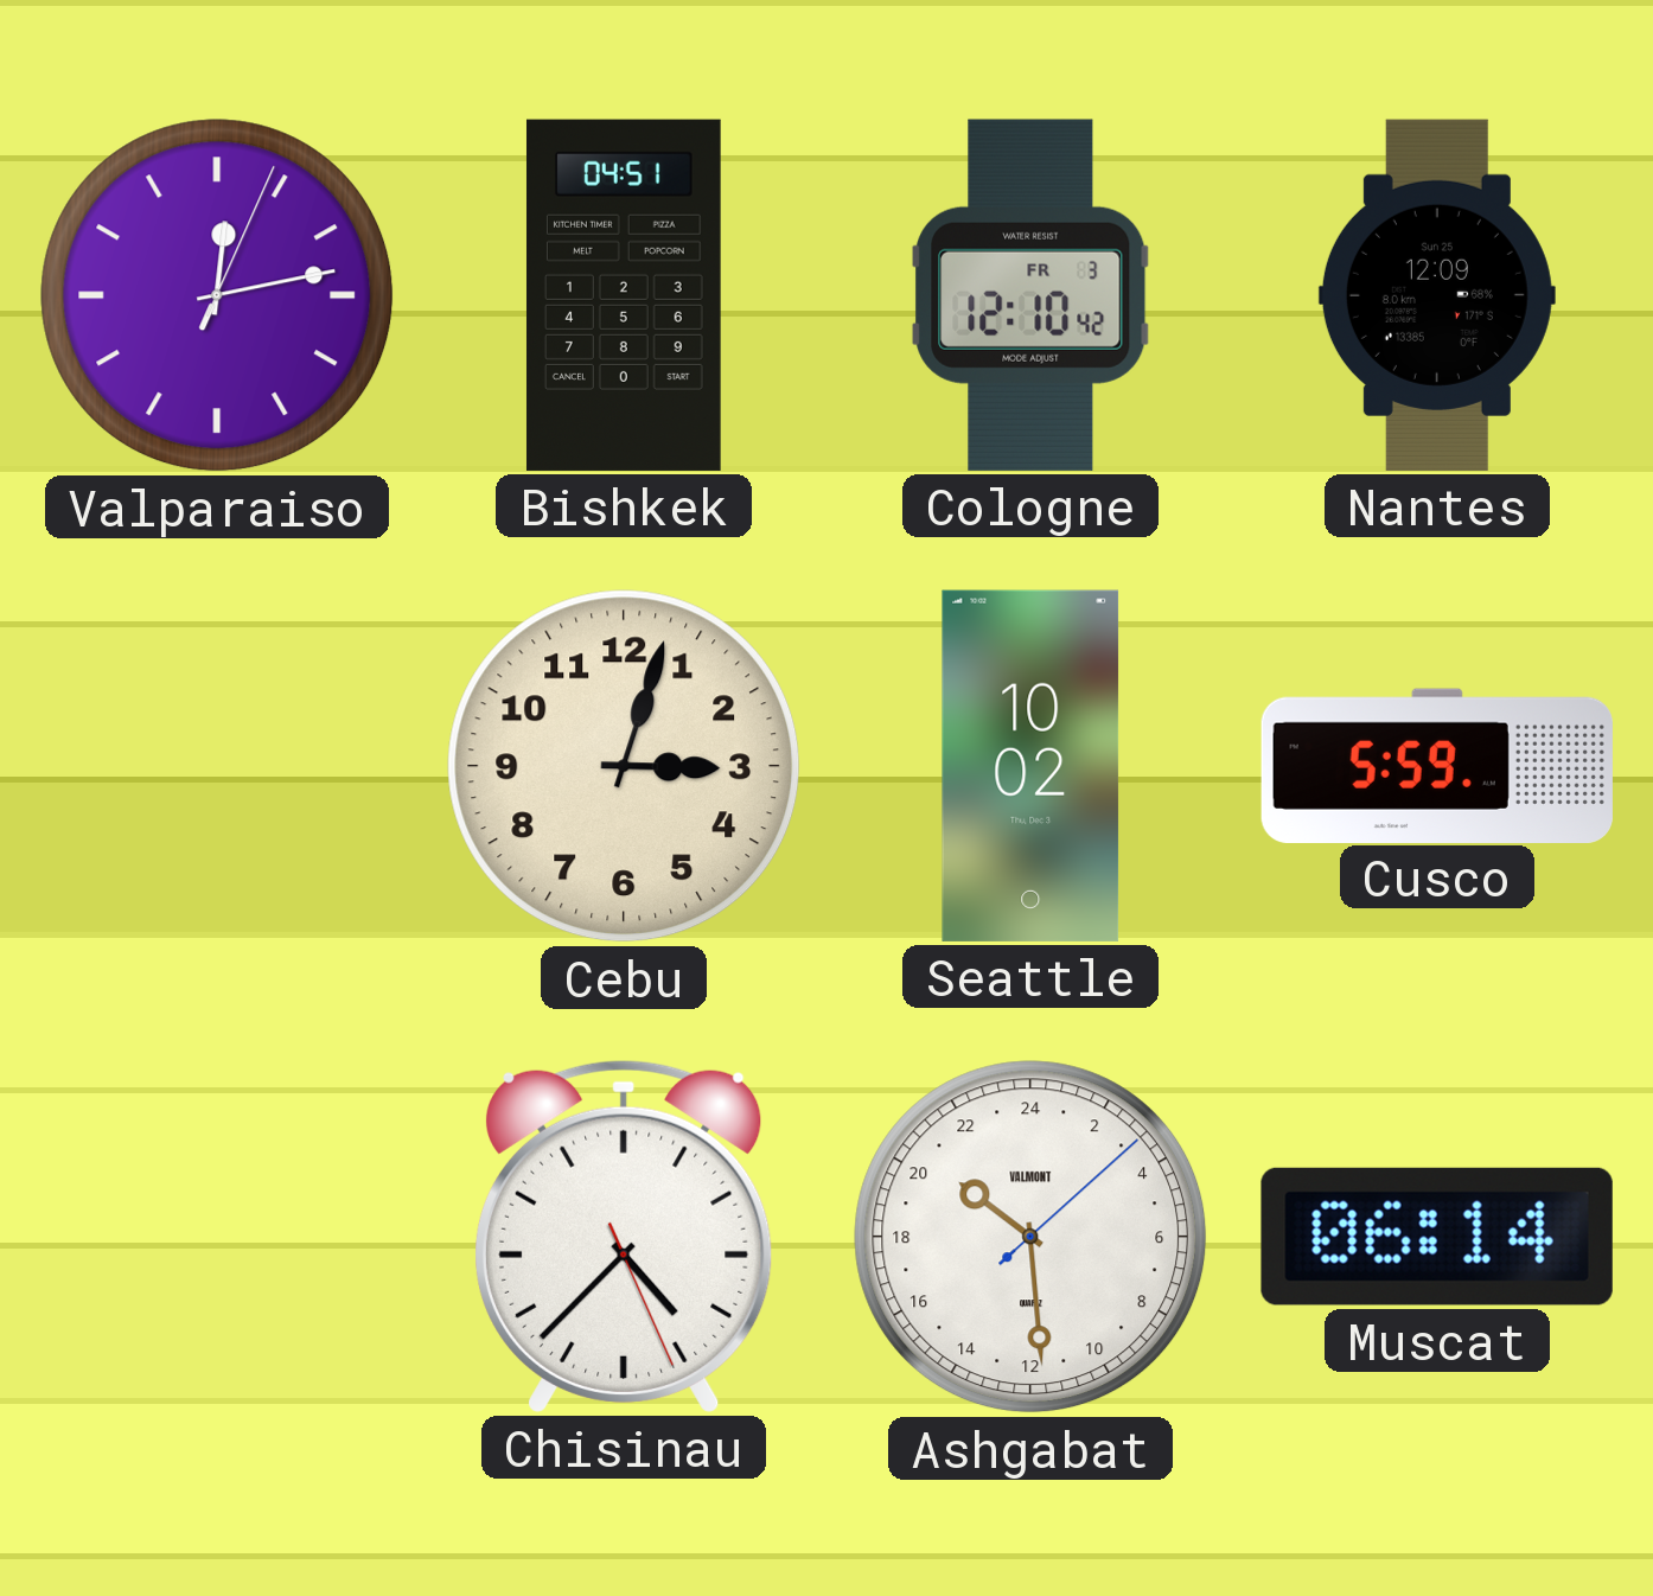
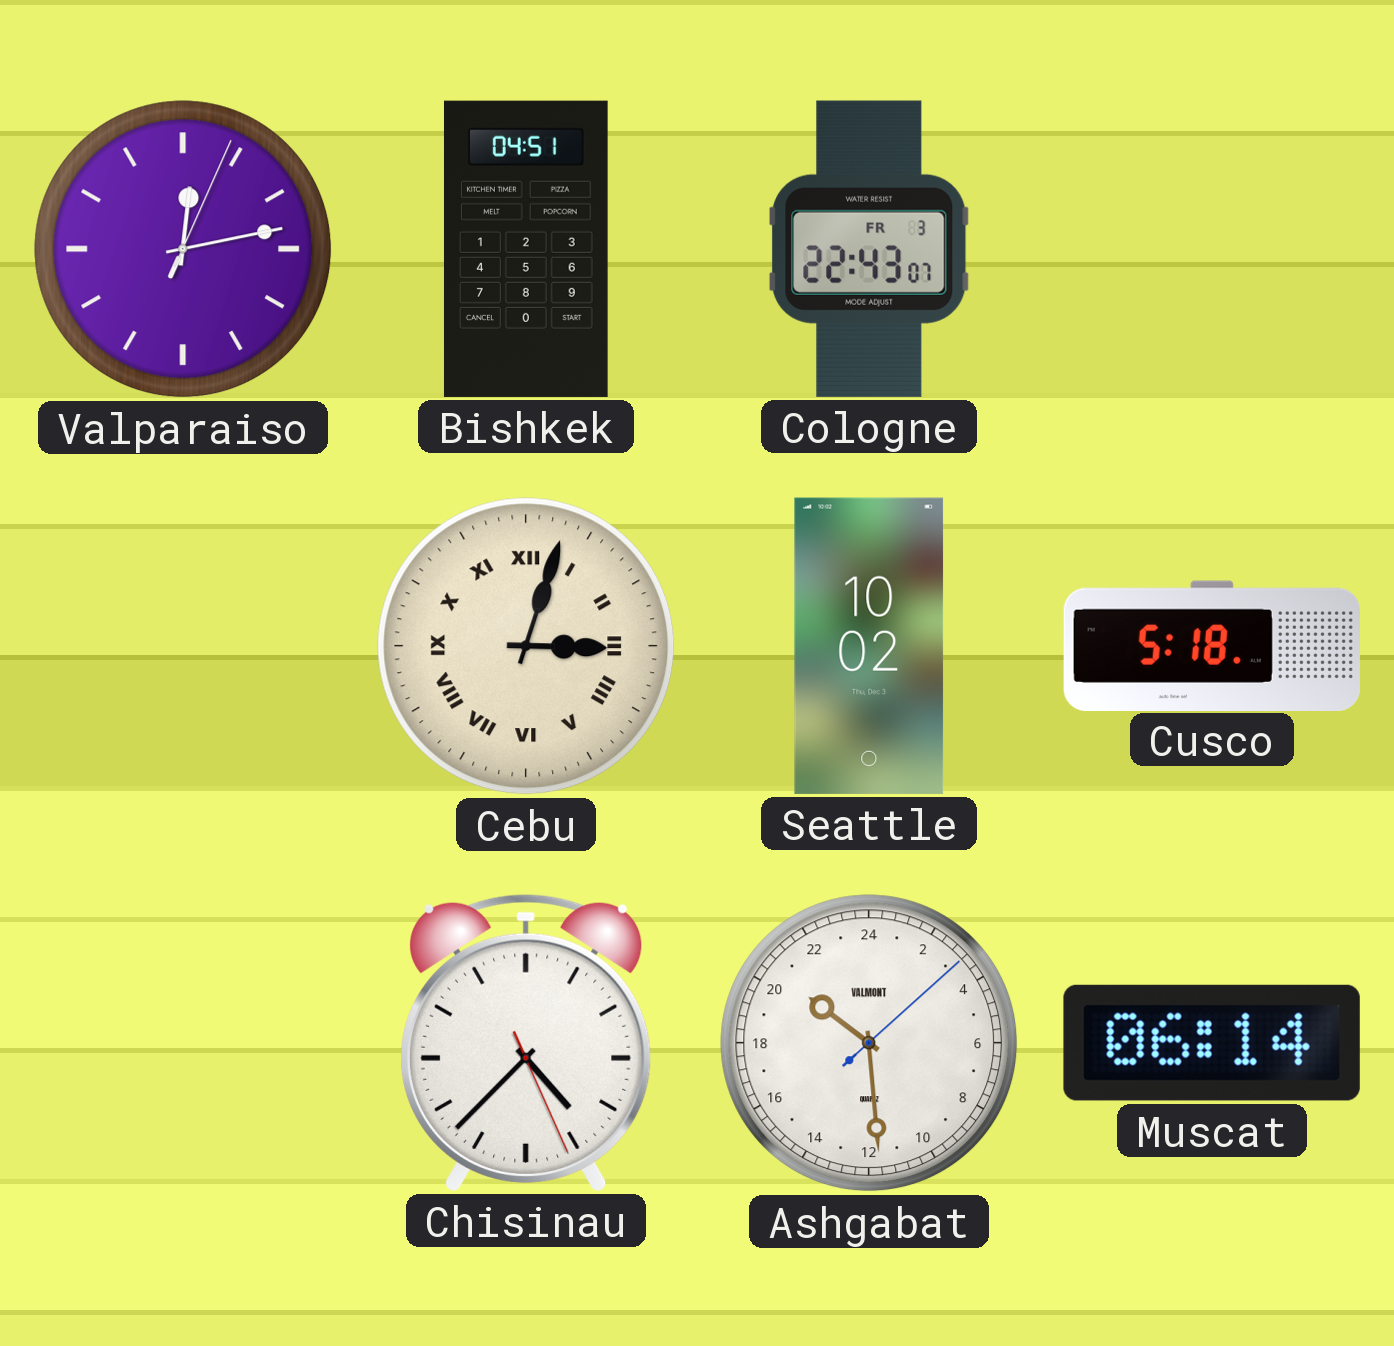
Cologne: 12:10 -> 22:43 (870, 249)
Nantes: 12:09 -> none (1437, 295)
Cebu numerals: Arabic -> Roman (526, 646)
Cusco: 5:59 -> 5:18 (1212, 645)
